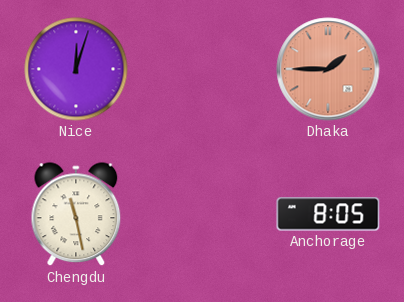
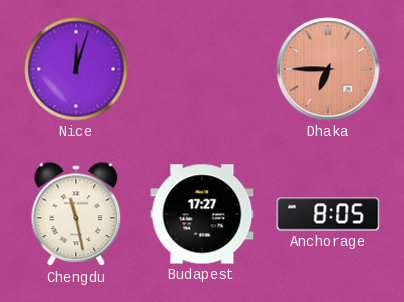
Dhaka: 1:45 -> 6:45 (328, 69)
Budapest: none -> 17:27 (202, 214)
